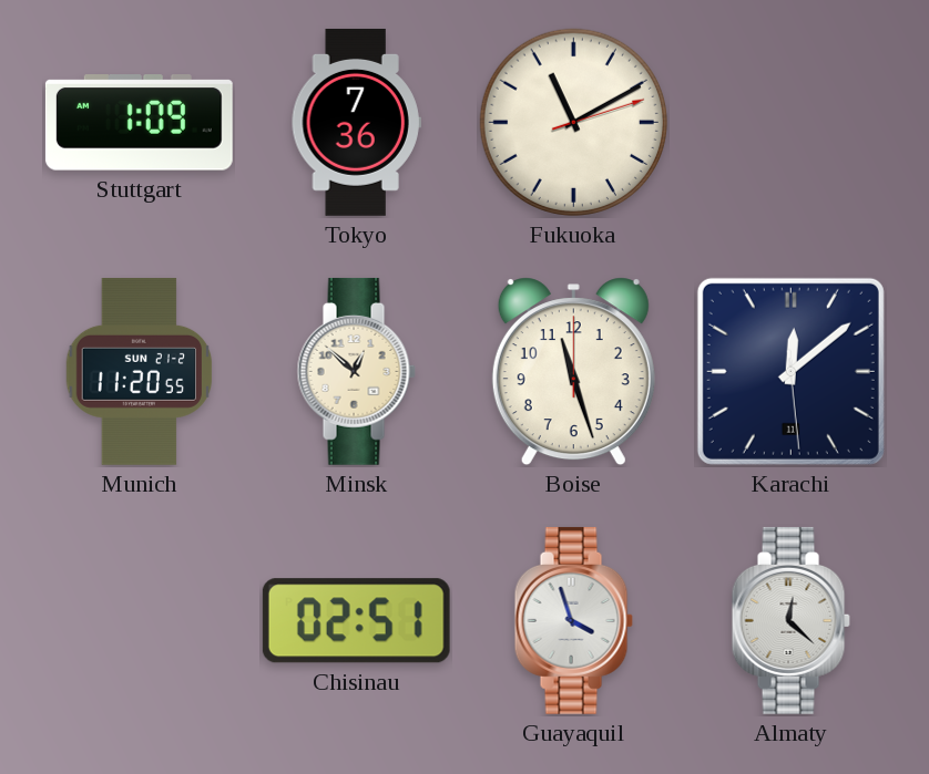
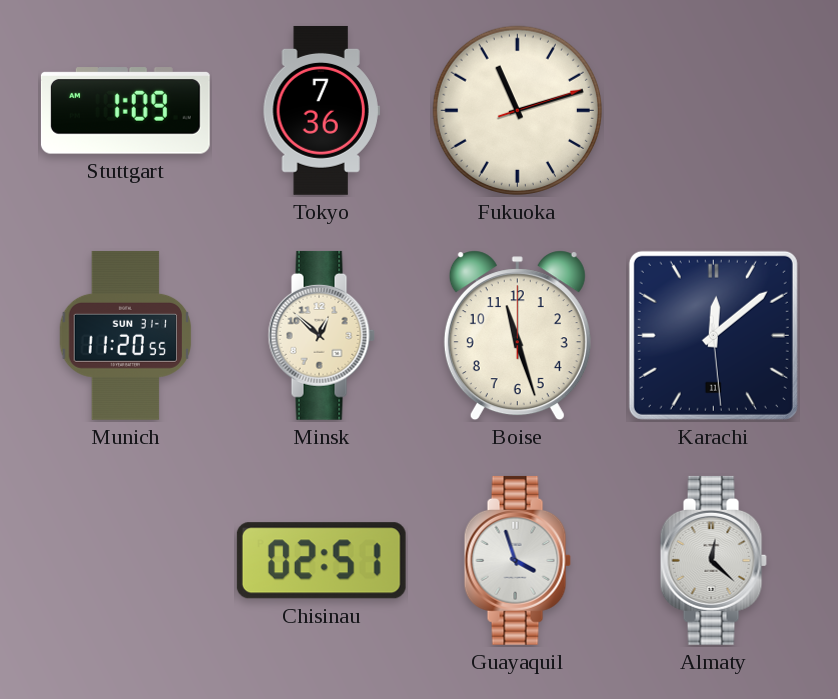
Fukuoka: 11:10 -> 11:12 (517, 110)
Munich date: SUN 21-2 -> SUN 31-1 (126, 335)
